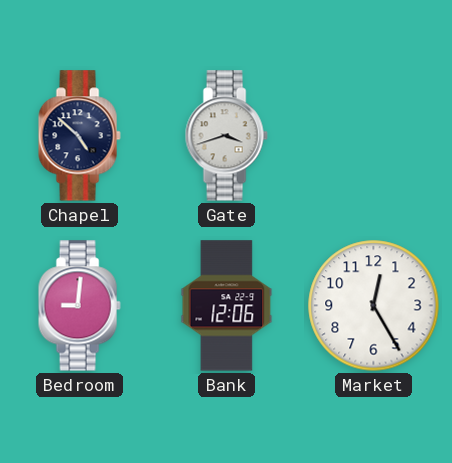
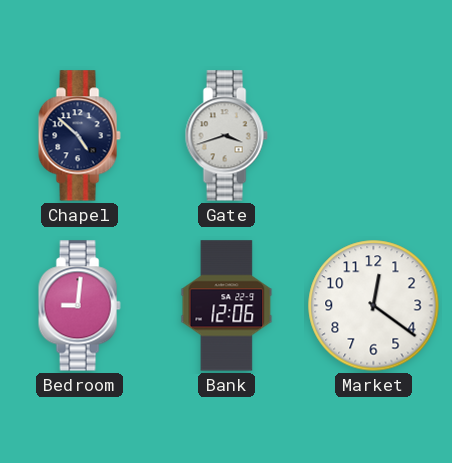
Market: 12:25 -> 12:21 (374, 306)
